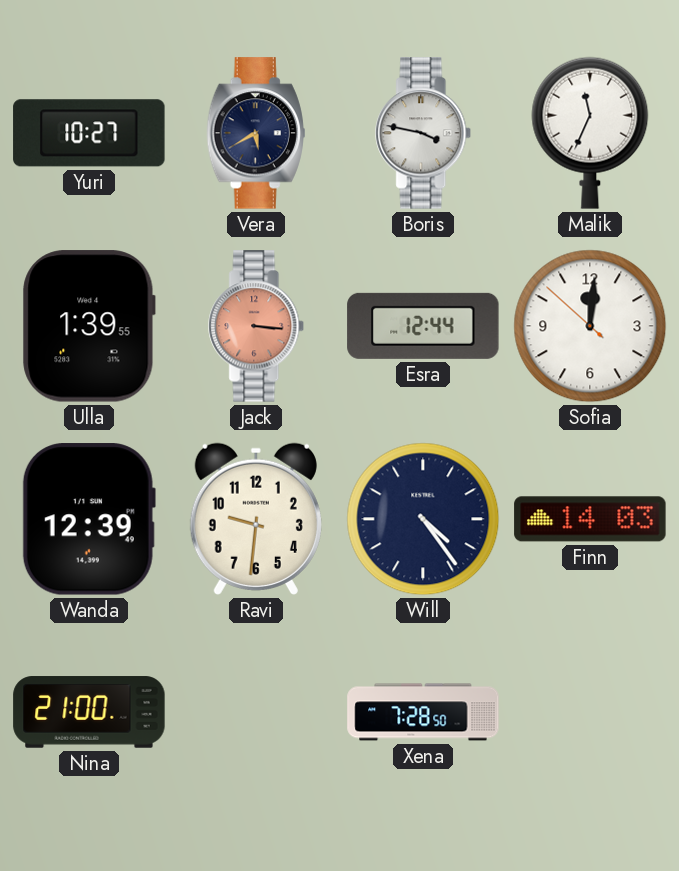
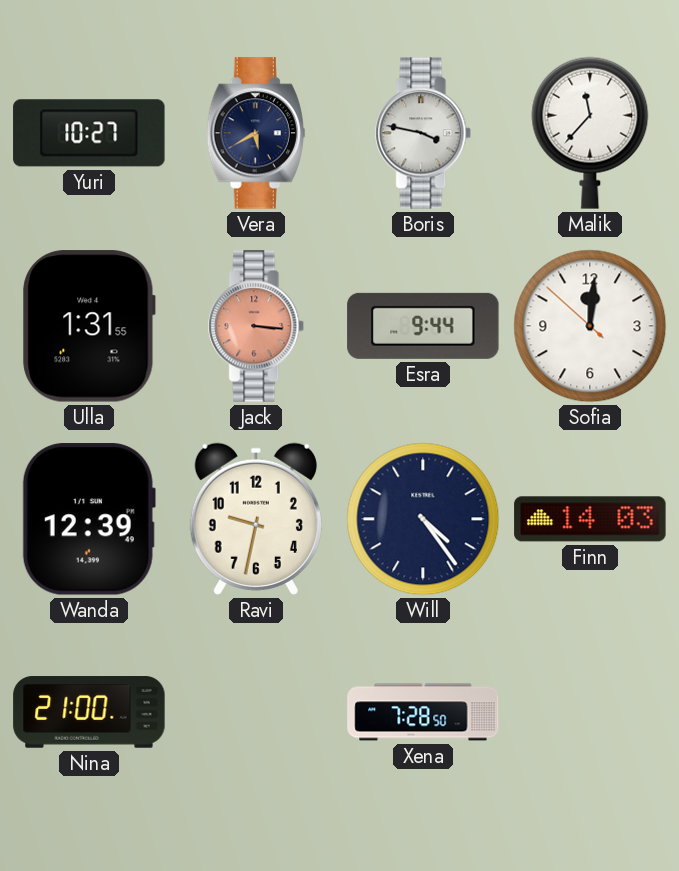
Malik: 11:34 -> 11:37 (590, 133)
Ulla: 1:39 -> 1:31 (89, 326)
Esra: 12:44 -> 9:44 (423, 326)
Ravi: 9:31 -> 9:32 (256, 519)
